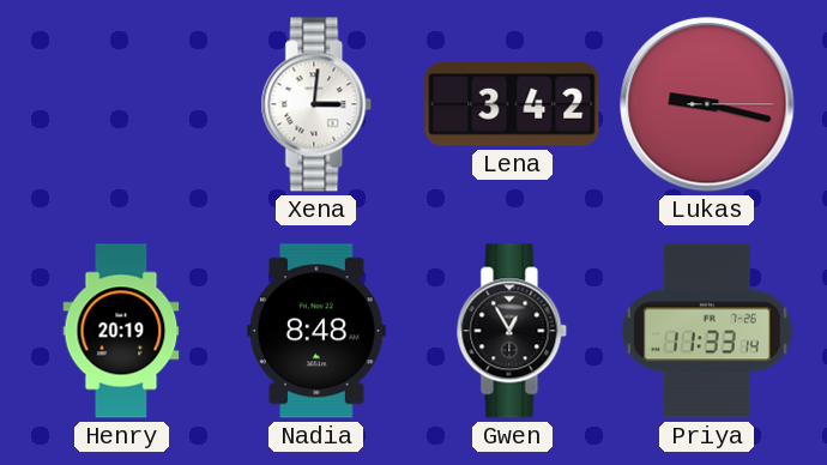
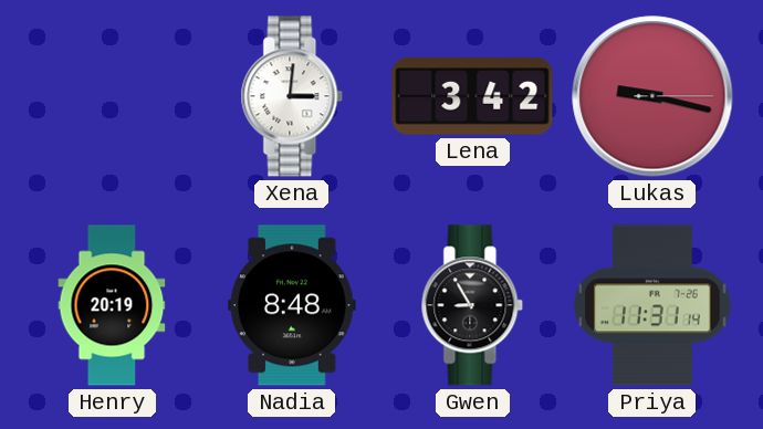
Gwen: 12:55 -> 8:55 (472, 305)
Priya: 11:33 -> 11:31 (652, 305)
